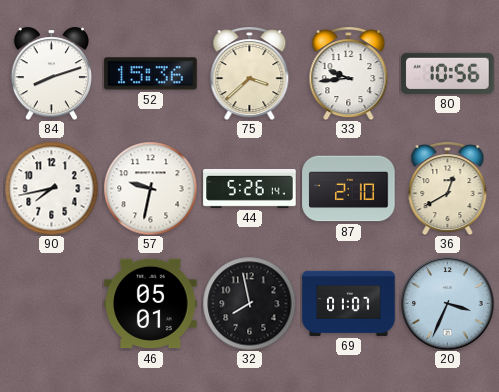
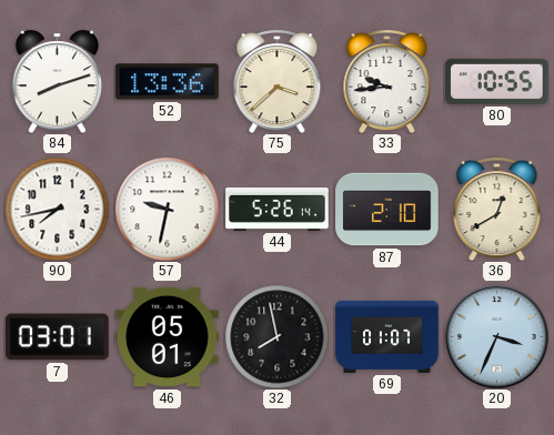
52: 15:36 -> 13:36 (168, 82)
80: 10:56 -> 10:55 (497, 81)
7: none -> 03:01 (58, 337)
